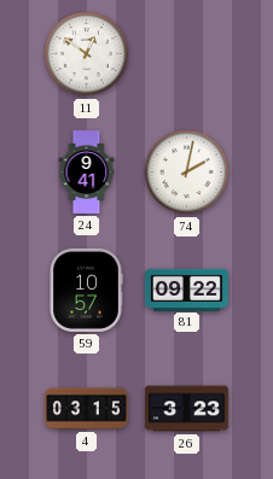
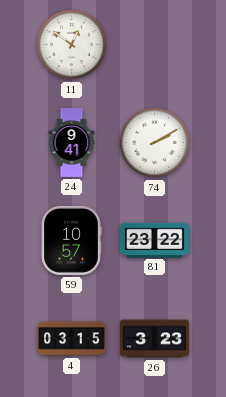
74: 2:02 -> 2:10 (155, 143)
81: 09:22 -> 23:22 (154, 240)
